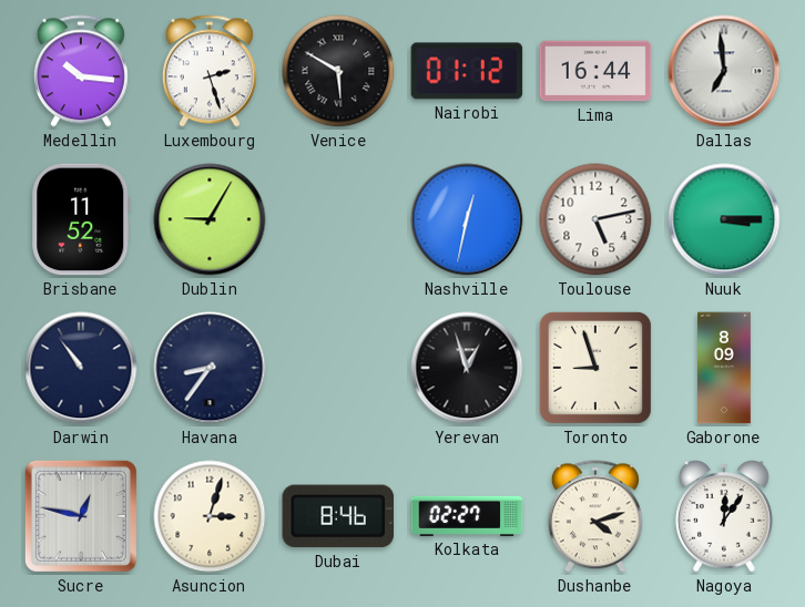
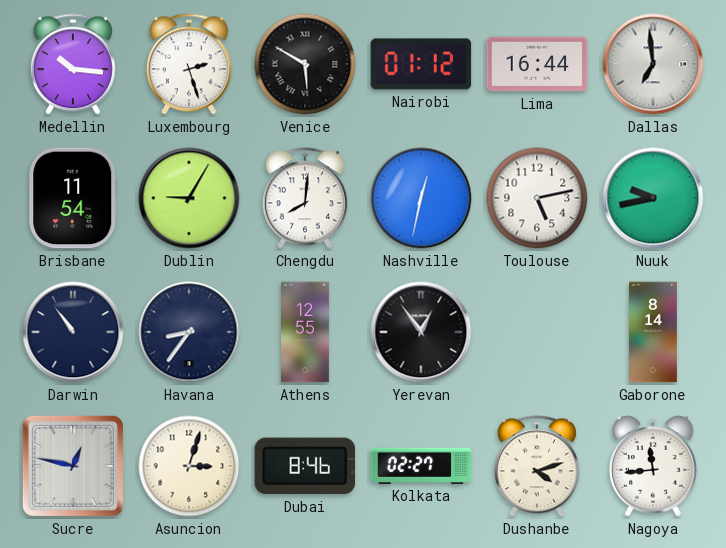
Brisbane: 11:52 -> 11:54 (73, 198)
Chengdu: none -> 8:01 (305, 198)
Nuuk: 3:15 -> 9:43 (653, 198)
Athens: none -> 12:55 (306, 332)
Yerevan: 12:57 -> 12:54 (421, 332)
Toronto: 8:57 -> none (595, 368)
Gaborone: 8:09 -> 8:14 (654, 332)
Nagoya: 12:06 -> 11:44 (653, 466)
